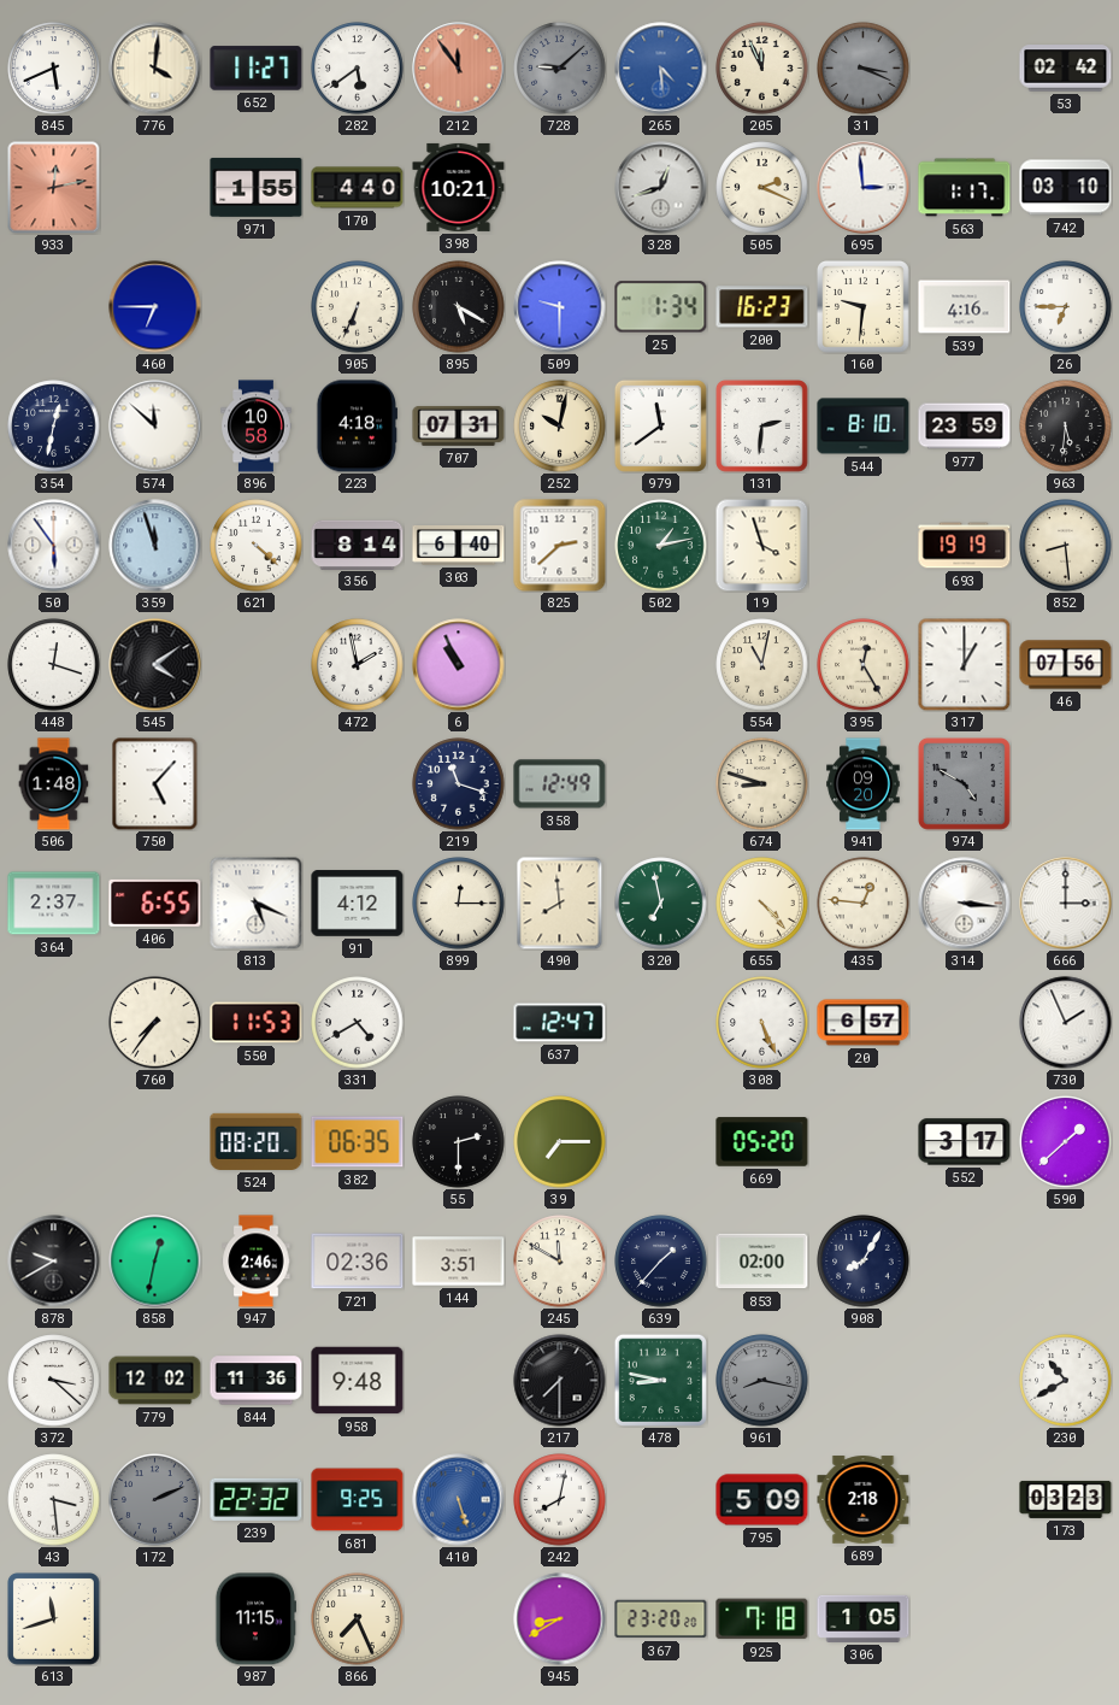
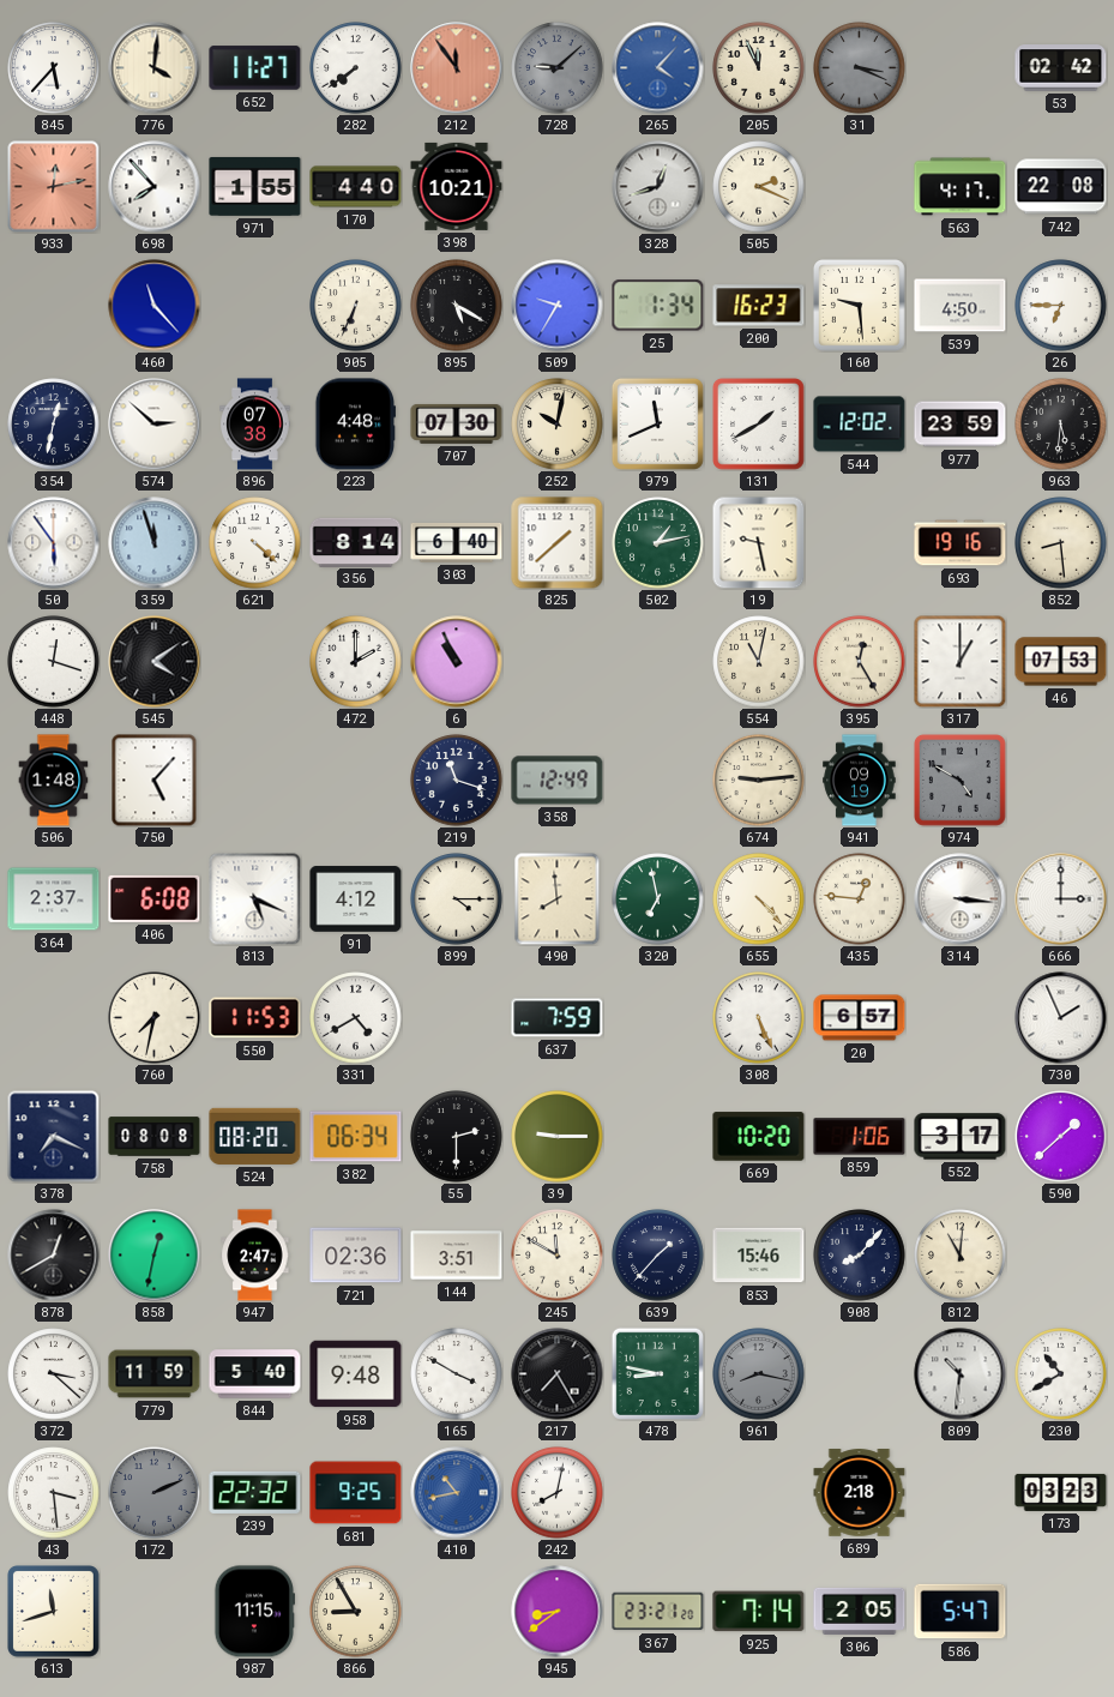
845: 5:41 -> 5:37 (54, 68)
282: 5:39 -> 7:39 (356, 68)
265: 4:29 -> 4:07 (658, 68)
698: none -> 7:53 (155, 187)
695: 2:59 -> none (864, 188)
563: 1:17 -> 4:17 (961, 187)
742: 03:10 -> 22:08 (1061, 187)
460: 6:45 -> 11:23 (155, 306)
509: 9:30 -> 9:35 (558, 306)
160: 9:31 -> 9:29 (860, 306)
539: 4:16 -> 4:50 (961, 306)
574: 11:52 -> 2:52 (155, 425)
896: 10:58 -> 07:38 (255, 425)
223: 4:18 -> 4:48 (356, 425)
707: 07:31 -> 07:30 (457, 423)
979: 11:39 -> 11:41 (657, 423)
131: 2:31 -> 1:40 (759, 425)
544: 8:10 -> 12:02 (860, 425)
825: 2:38 -> 1:38 (558, 543)
19: 3:57 -> 9:28 (758, 542)
693: 19:19 -> 19:16 (961, 543)
472: 1:58 -> 2:00 (356, 662)
46: 07:56 -> 07:53 (1061, 662)
674: 8:48 -> 9:14 (759, 781)
941: 09:20 -> 09:19 (860, 781)
406: 6:55 -> 6:08 (155, 898)
899: 12:15 -> 4:15 (457, 899)
760: 7:36 -> 7:32 (155, 1018)
637: 12:47 -> 7:59 (558, 1018)
378: none -> 7:19 (54, 1137)
758: none -> 08:08 (155, 1137)
382: 06:35 -> 06:34 (356, 1137)
39: 7:15 -> 9:15 (558, 1137)
669: 05:20 -> 10:20 (759, 1137)
859: none -> 1:06 (860, 1137)
878: 9:40 -> 12:40 (54, 1256)
947: 2:46 -> 2:47 (255, 1256)
853: 02:00 -> 15:46 (759, 1256)
908: 8:05 -> 8:07 (860, 1256)
812: none -> 11:01 (961, 1256)
779: 12:02 -> 11:59 (155, 1374)
844: 11:36 -> 5:40 (255, 1374)
165: none -> 3:50 (457, 1374)
217: 7:30 -> 7:25 (558, 1374)
809: none -> 10:31 (961, 1374)
410: 5:27 -> 10:43 (457, 1493)
795: 5:09 -> none (762, 1500)
866: 7:26 -> 8:55 (356, 1612)
945: 8:40 -> 8:39 (558, 1612)
367: 23:20 -> 23:21 (658, 1612)
925: 7:18 -> 7:14 (759, 1612)
306: 1:05 -> 2:05 (860, 1611)
586: none -> 5:47 (961, 1612)
